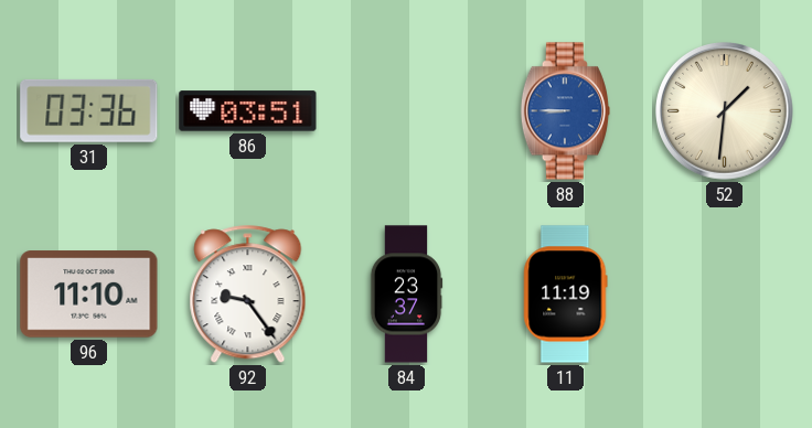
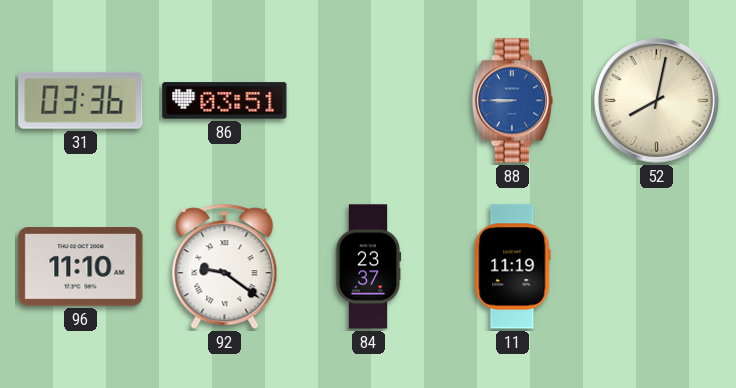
52: 1:31 -> 8:02 (657, 101)
92: 9:24 -> 9:21 (225, 267)
